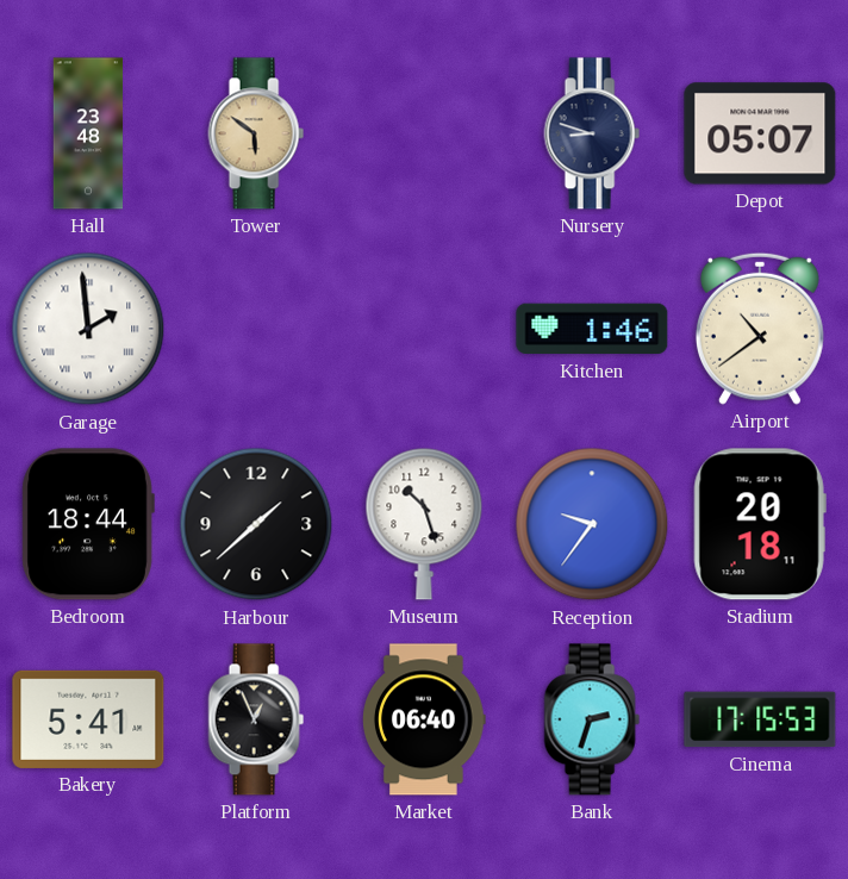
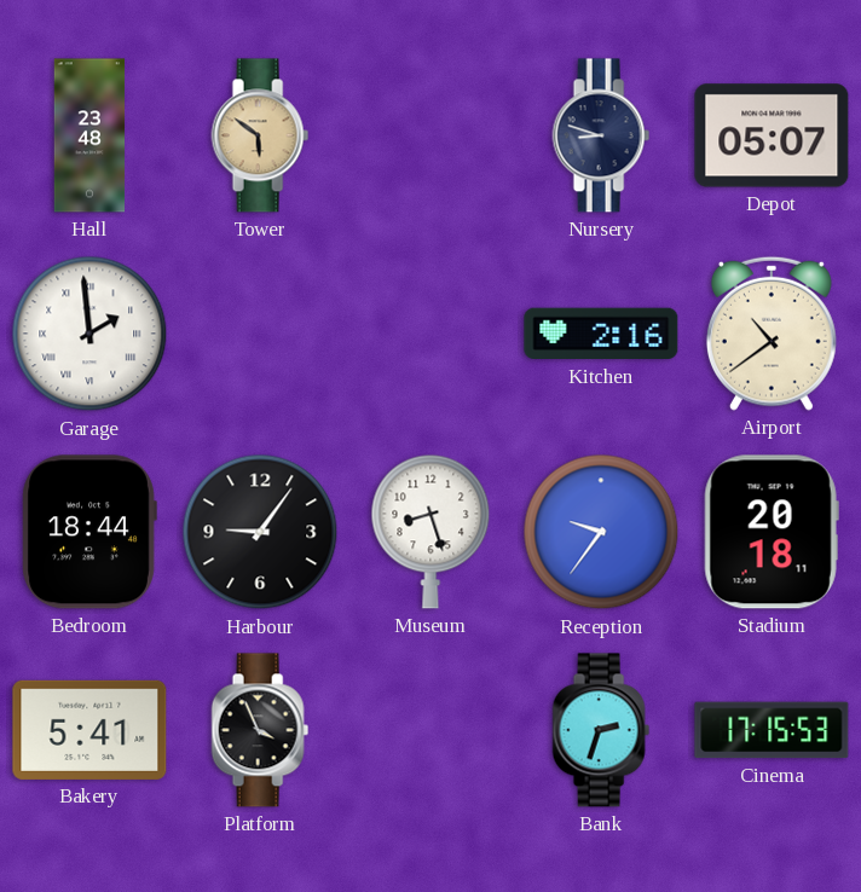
Kitchen: 1:46 -> 2:16 (601, 334)
Harbour: 1:38 -> 9:06 (260, 532)
Museum: 10:27 -> 8:27 (431, 532)
Platform: 12:56 -> 3:56 (260, 730)
Market: 06:40 -> none (425, 719)
